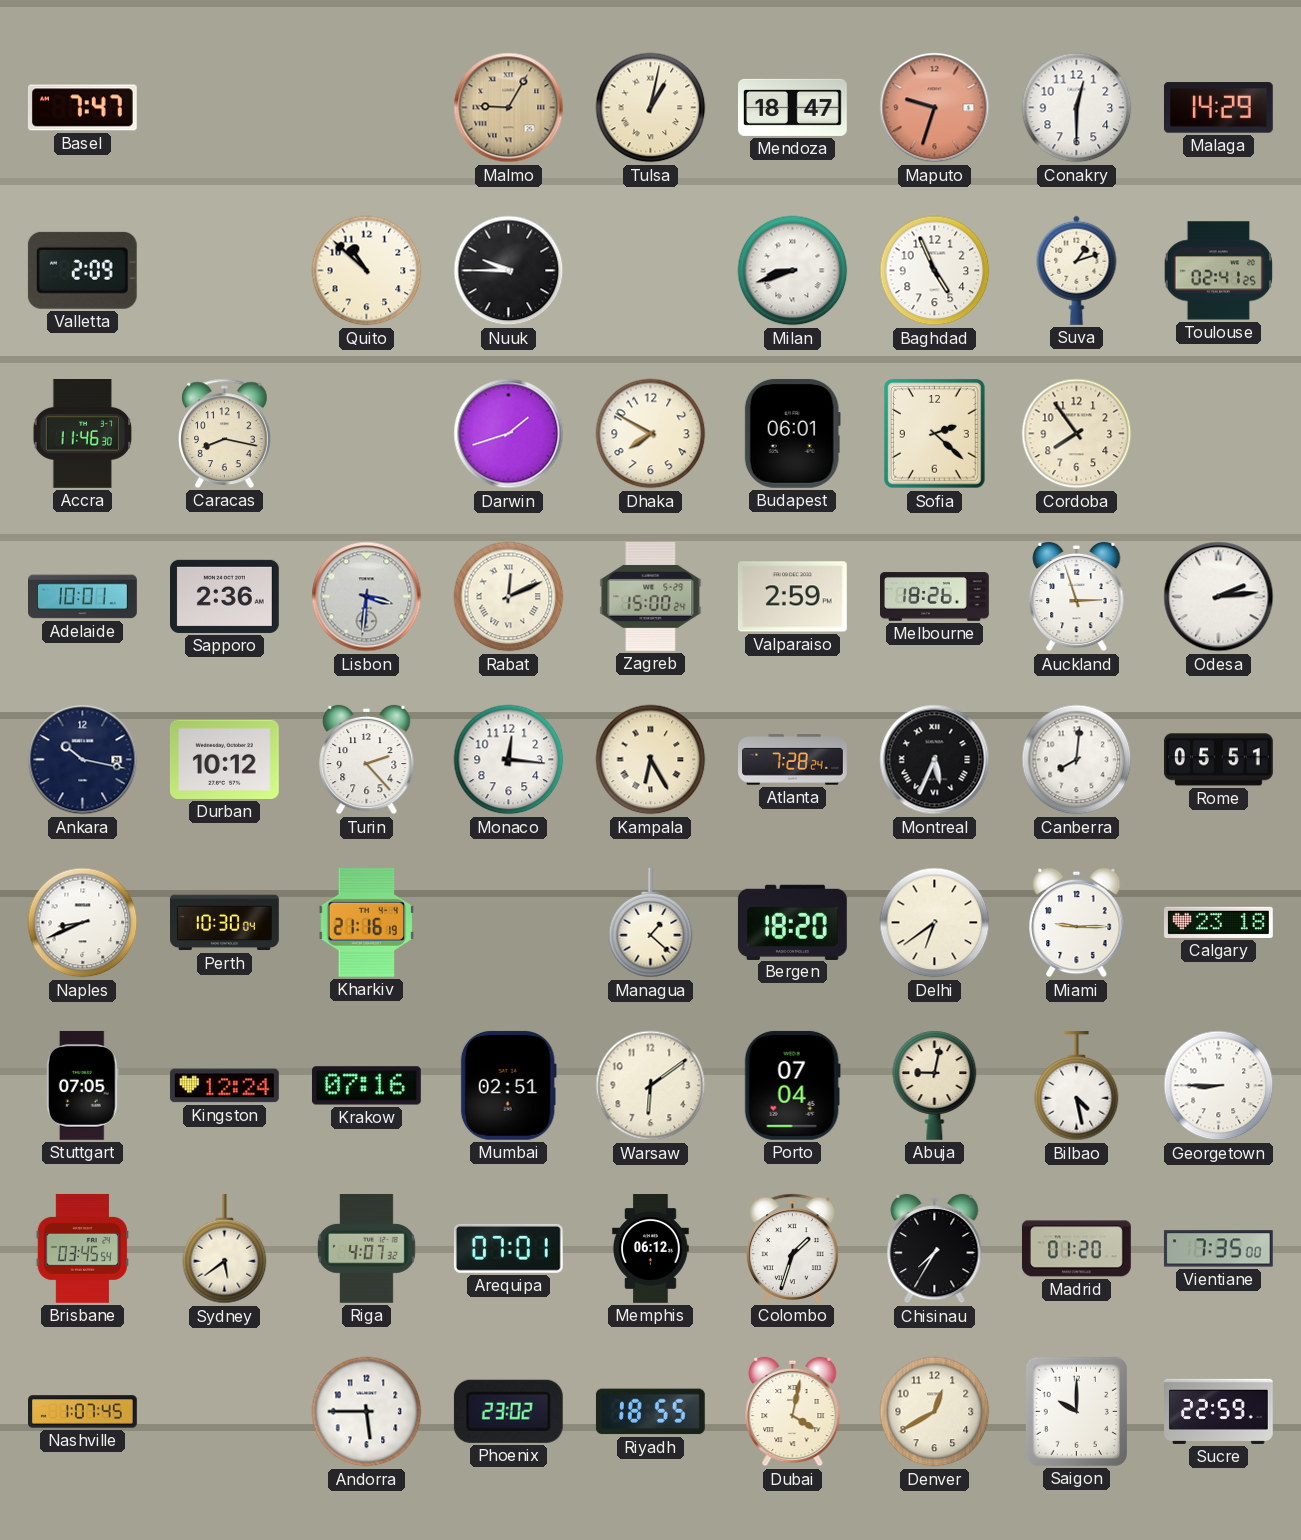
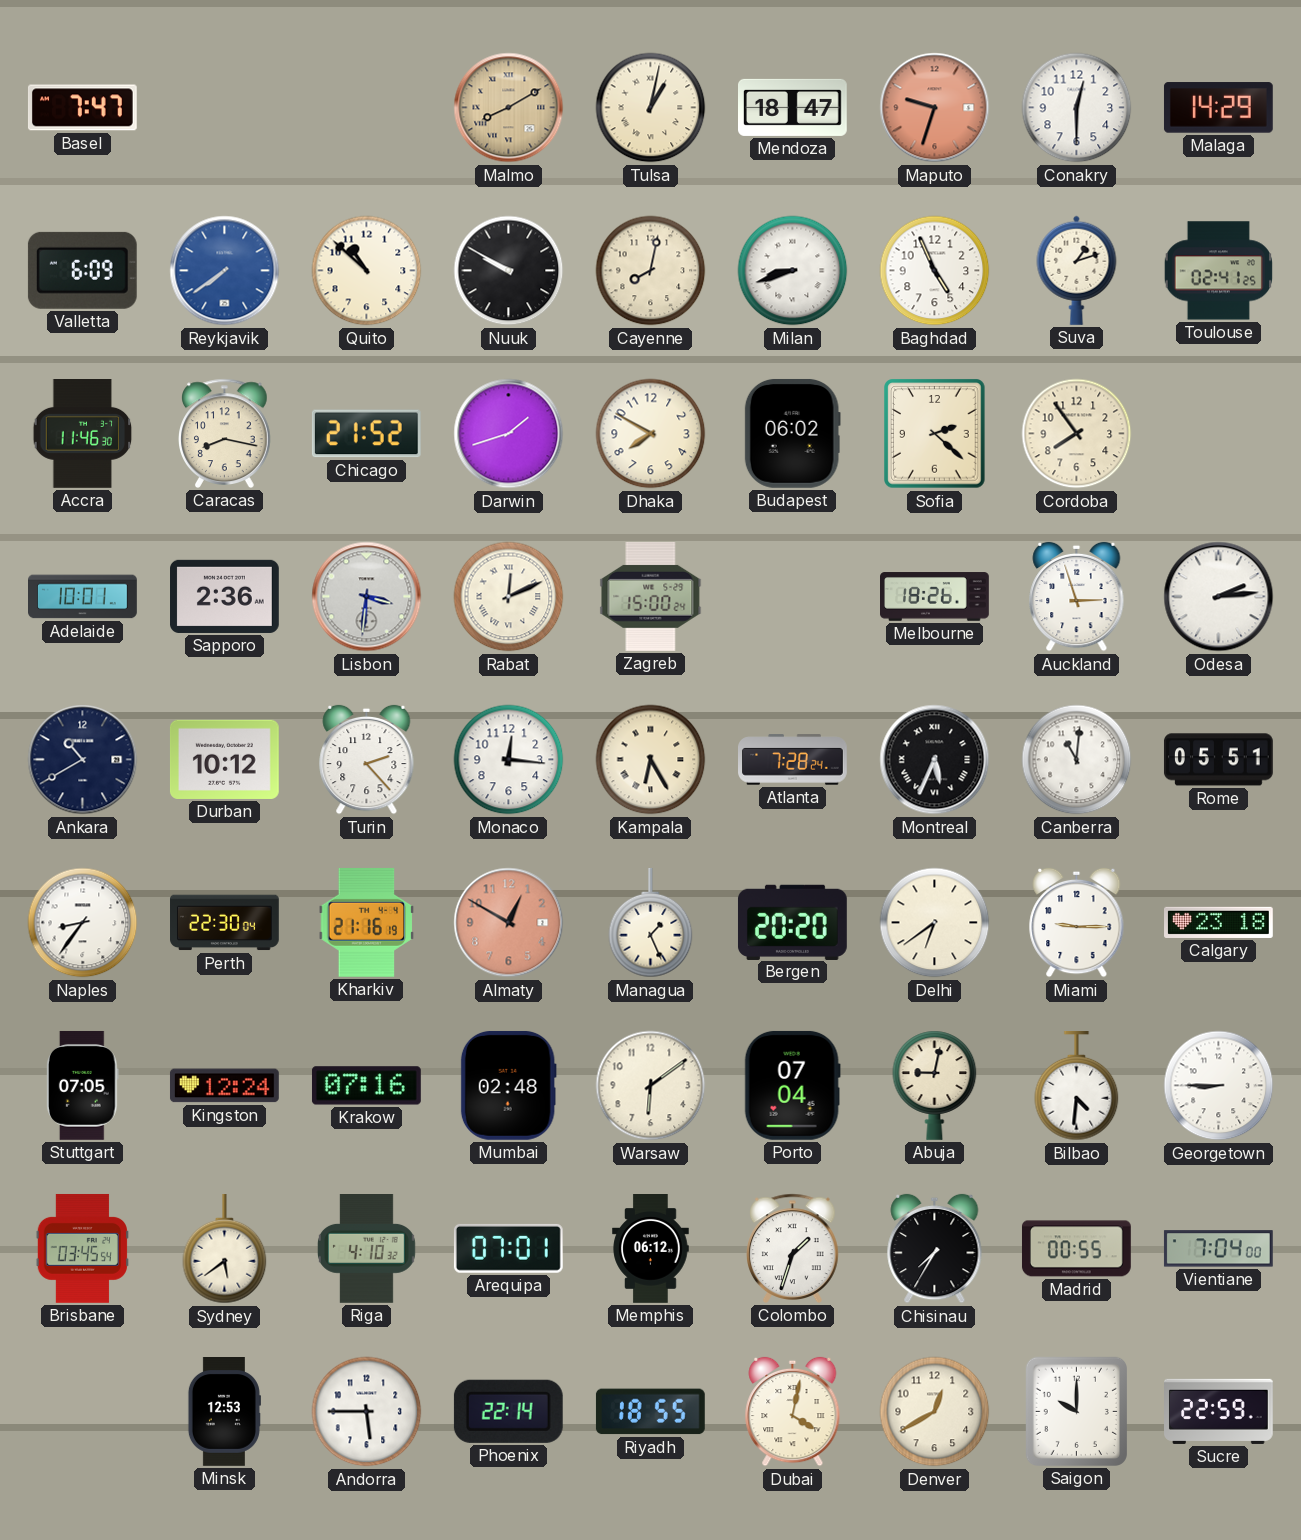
Malmo: 9:05 -> 8:10 (509, 108)
Valletta: 2:09 -> 6:09 (82, 270)
Reykjavik: none -> 7:39 (225, 271)
Nuuk: 9:45 -> 9:50 (509, 271)
Cayenne: none -> 8:02 (651, 271)
Chicago: none -> 21:52 (366, 434)
Budapest: 06:01 -> 06:02 (792, 433)
Valparaiso: 2:59 -> none (792, 597)
Ankara: 10:17 -> 10:40 (83, 760)
Canberra: 8:01 -> 11:01 (1077, 760)
Naples: 8:41 -> 8:36 (83, 923)
Perth: 10:30 -> 22:30 (225, 923)
Almaty: none -> 12:50 (509, 923)
Managua: 1:22 -> 1:26 (651, 924)
Bergen: 18:20 -> 20:20 (792, 922)
Mumbai: 02:51 -> 02:48 (508, 1085)
Bilbao: 4:28 -> 4:31 (1077, 1087)
Riga: 4:07 -> 4:10 (367, 1249)
Madrid: 01:20 -> 00:55 (1076, 1249)
Vientiane: 7:35 -> 7:04 (1218, 1249)
Nashville: 1:07 -> none (83, 1412)
Minsk: none -> 12:53 (224, 1412)
Phoenix: 23:02 -> 22:14 (508, 1411)
